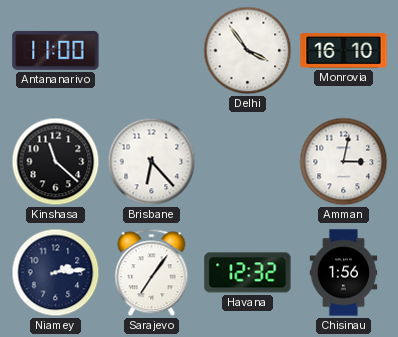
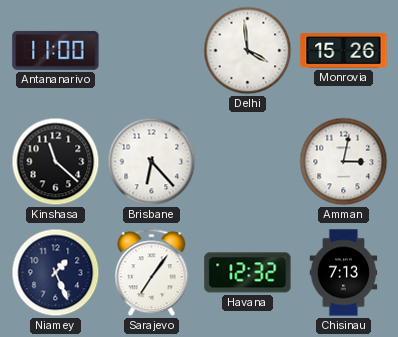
Delhi: 3:54 -> 3:59 (248, 51)
Monrovia: 16:10 -> 15:26 (344, 51)
Niamey: 2:14 -> 1:26 (56, 273)
Chisinau: 1:56 -> 7:13 (344, 273)
